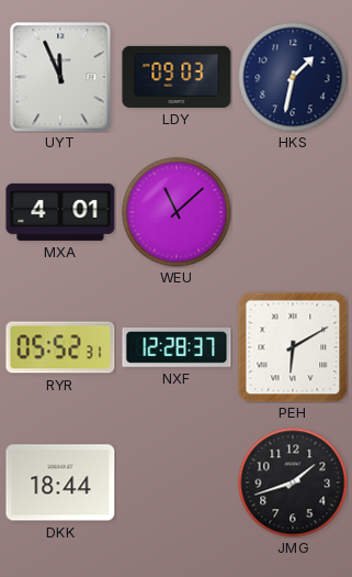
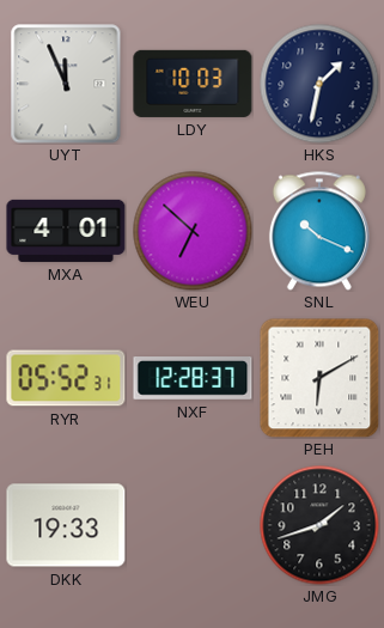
LDY: 09:03 -> 10:03 (193, 84)
WEU: 11:08 -> 6:52 (193, 231)
SNL: none -> 10:19 (319, 231)
DKK: 18:44 -> 19:33 (66, 525)
